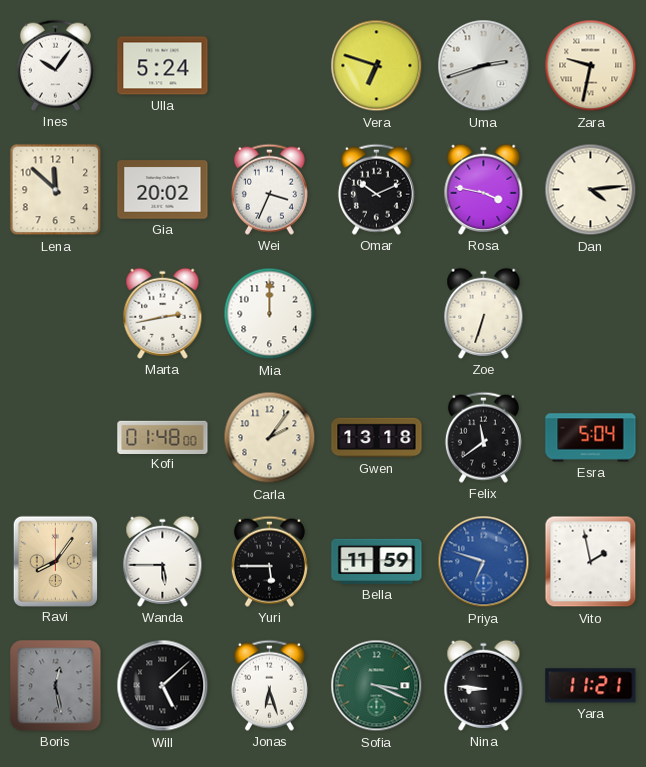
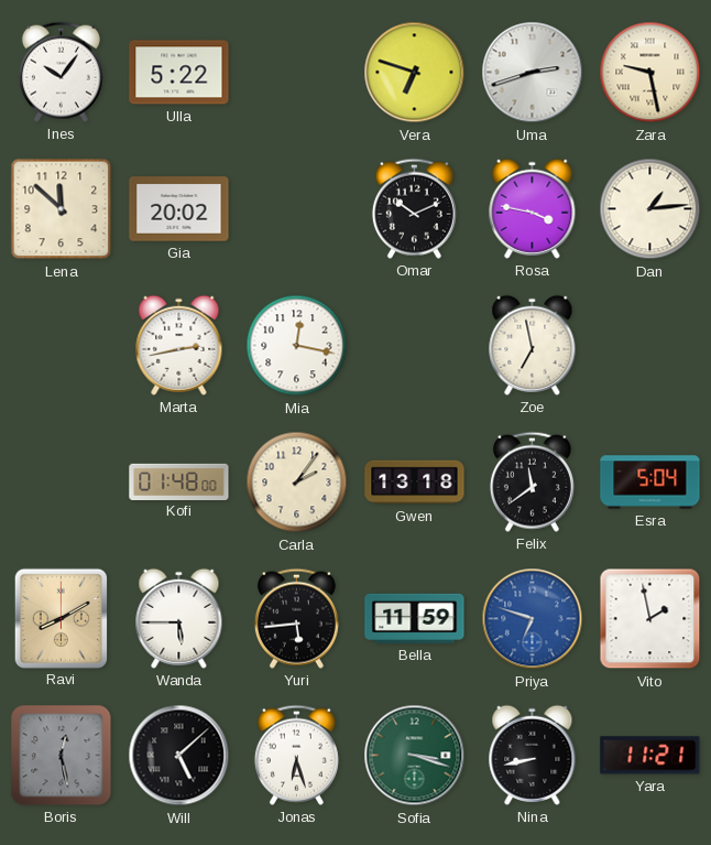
Ulla: 5:24 -> 5:22 (179, 73)
Zara: 9:32 -> 9:28 (650, 73)
Wei: 3:34 -> none (269, 189)
Dan: 4:14 -> 1:14 (650, 209)
Mia: 12:00 -> 12:17 (297, 346)
Zoe: 6:33 -> 6:58 (533, 345)
Ravi: 8:06 -> 8:10 (61, 618)
Yuri: 5:45 -> 5:44 (296, 618)
Sofia: 3:19 -> 3:18 (415, 756)
Nina: 8:46 -> 8:43 (533, 755)
